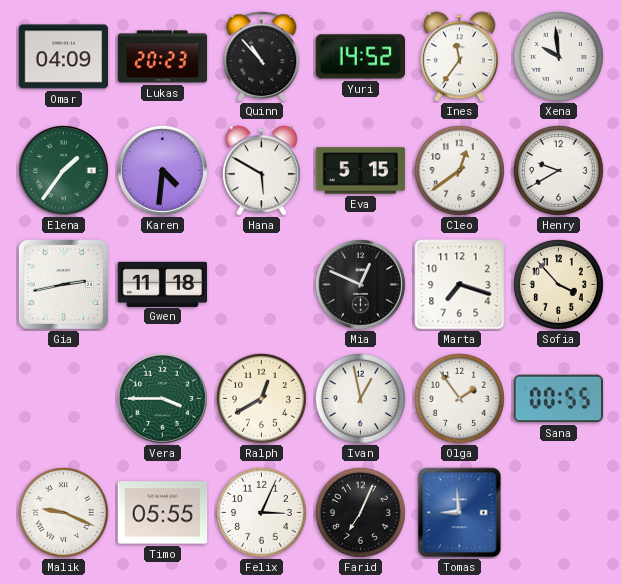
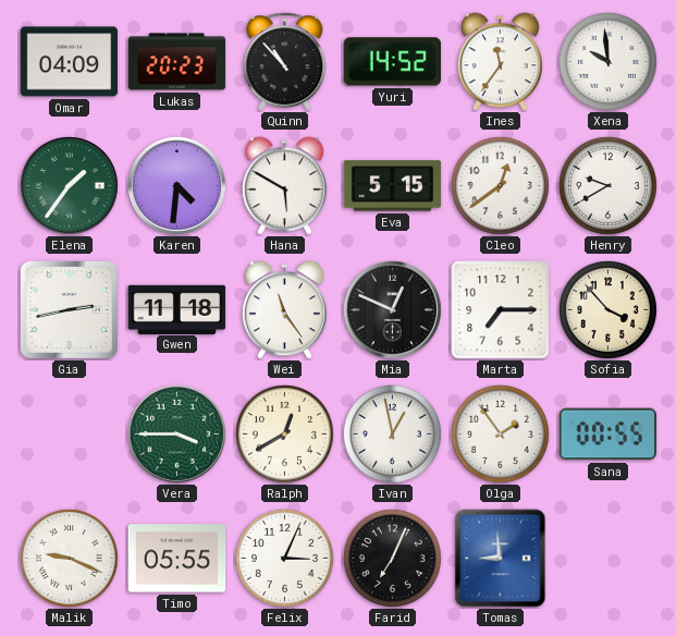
Wei: none -> 11:24 (284, 310)
Marta: 7:18 -> 7:15 (501, 310)
